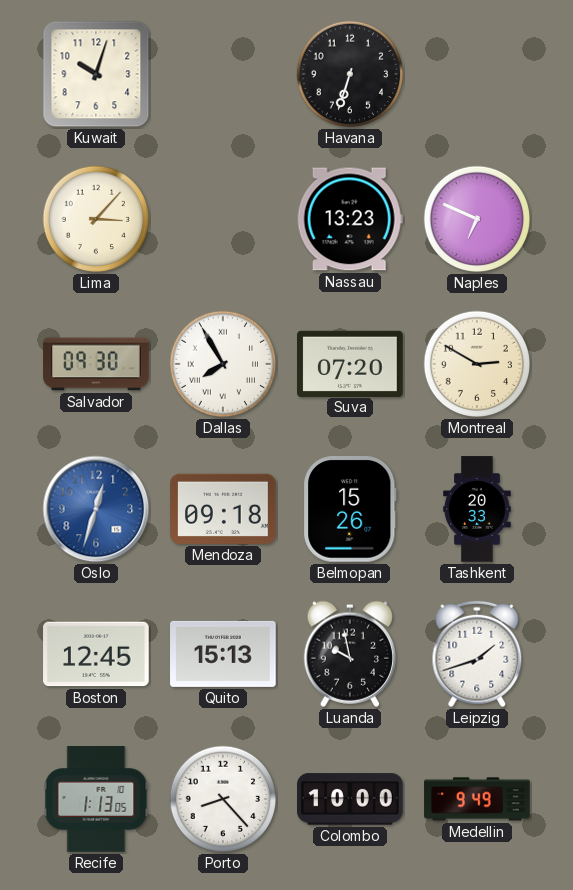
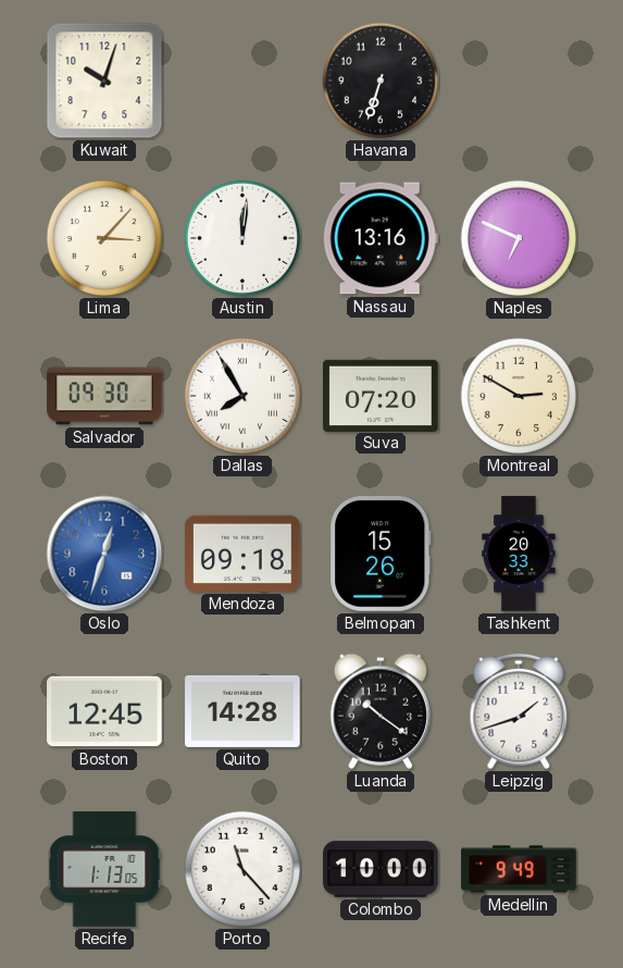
Austin: none -> 12:01 (242, 238)
Nassau: 13:23 -> 13:16 (381, 238)
Quito: 15:13 -> 14:28 (242, 711)
Luanda: 9:58 -> 10:21 (379, 711)
Porto: 8:23 -> 11:23 (242, 869)
